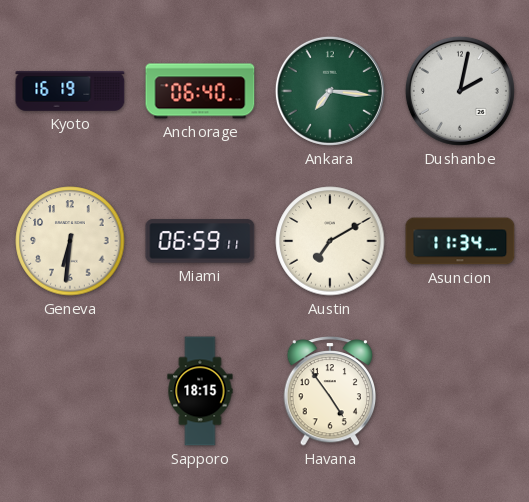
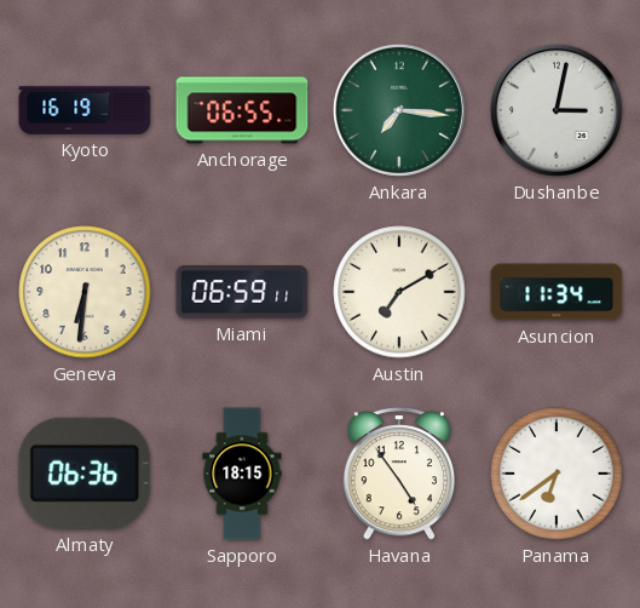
Anchorage: 06:40 -> 06:55 (242, 110)
Dushanbe: 2:02 -> 3:02 (557, 110)
Almaty: none -> 06:36 (85, 474)
Panama: none -> 6:39 (557, 474)
